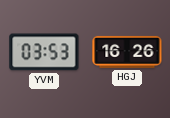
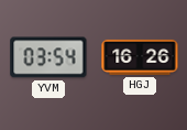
YVM: 03:53 -> 03:54 (48, 57)
